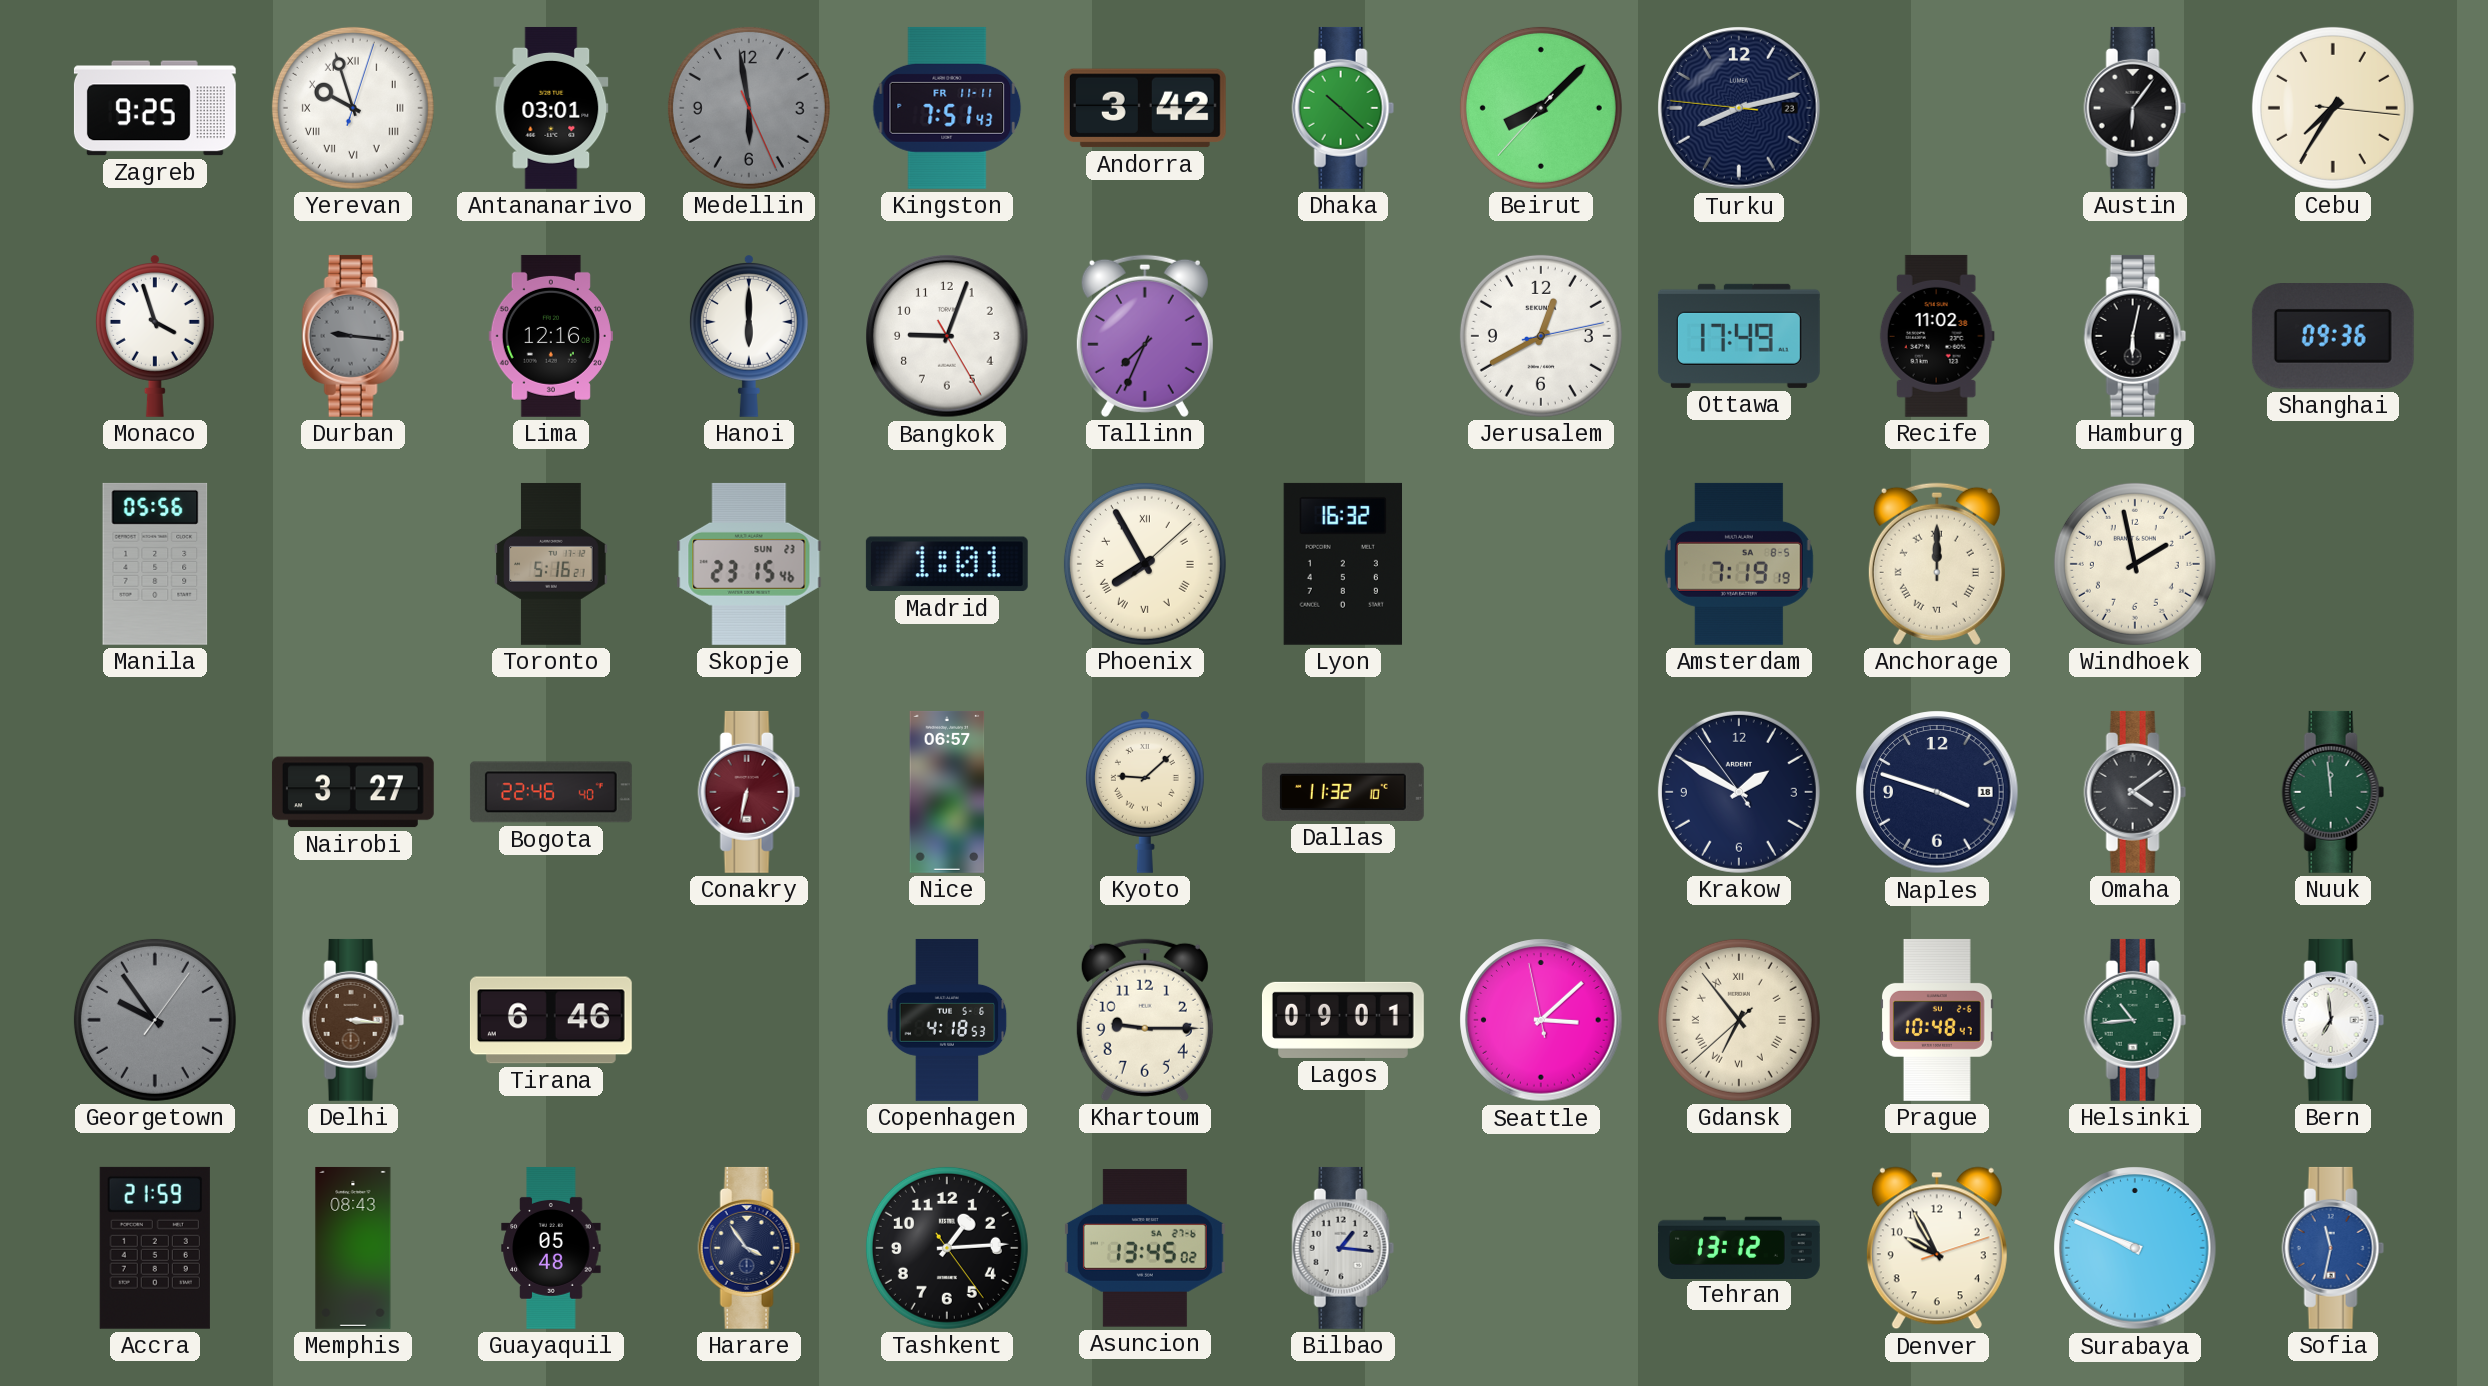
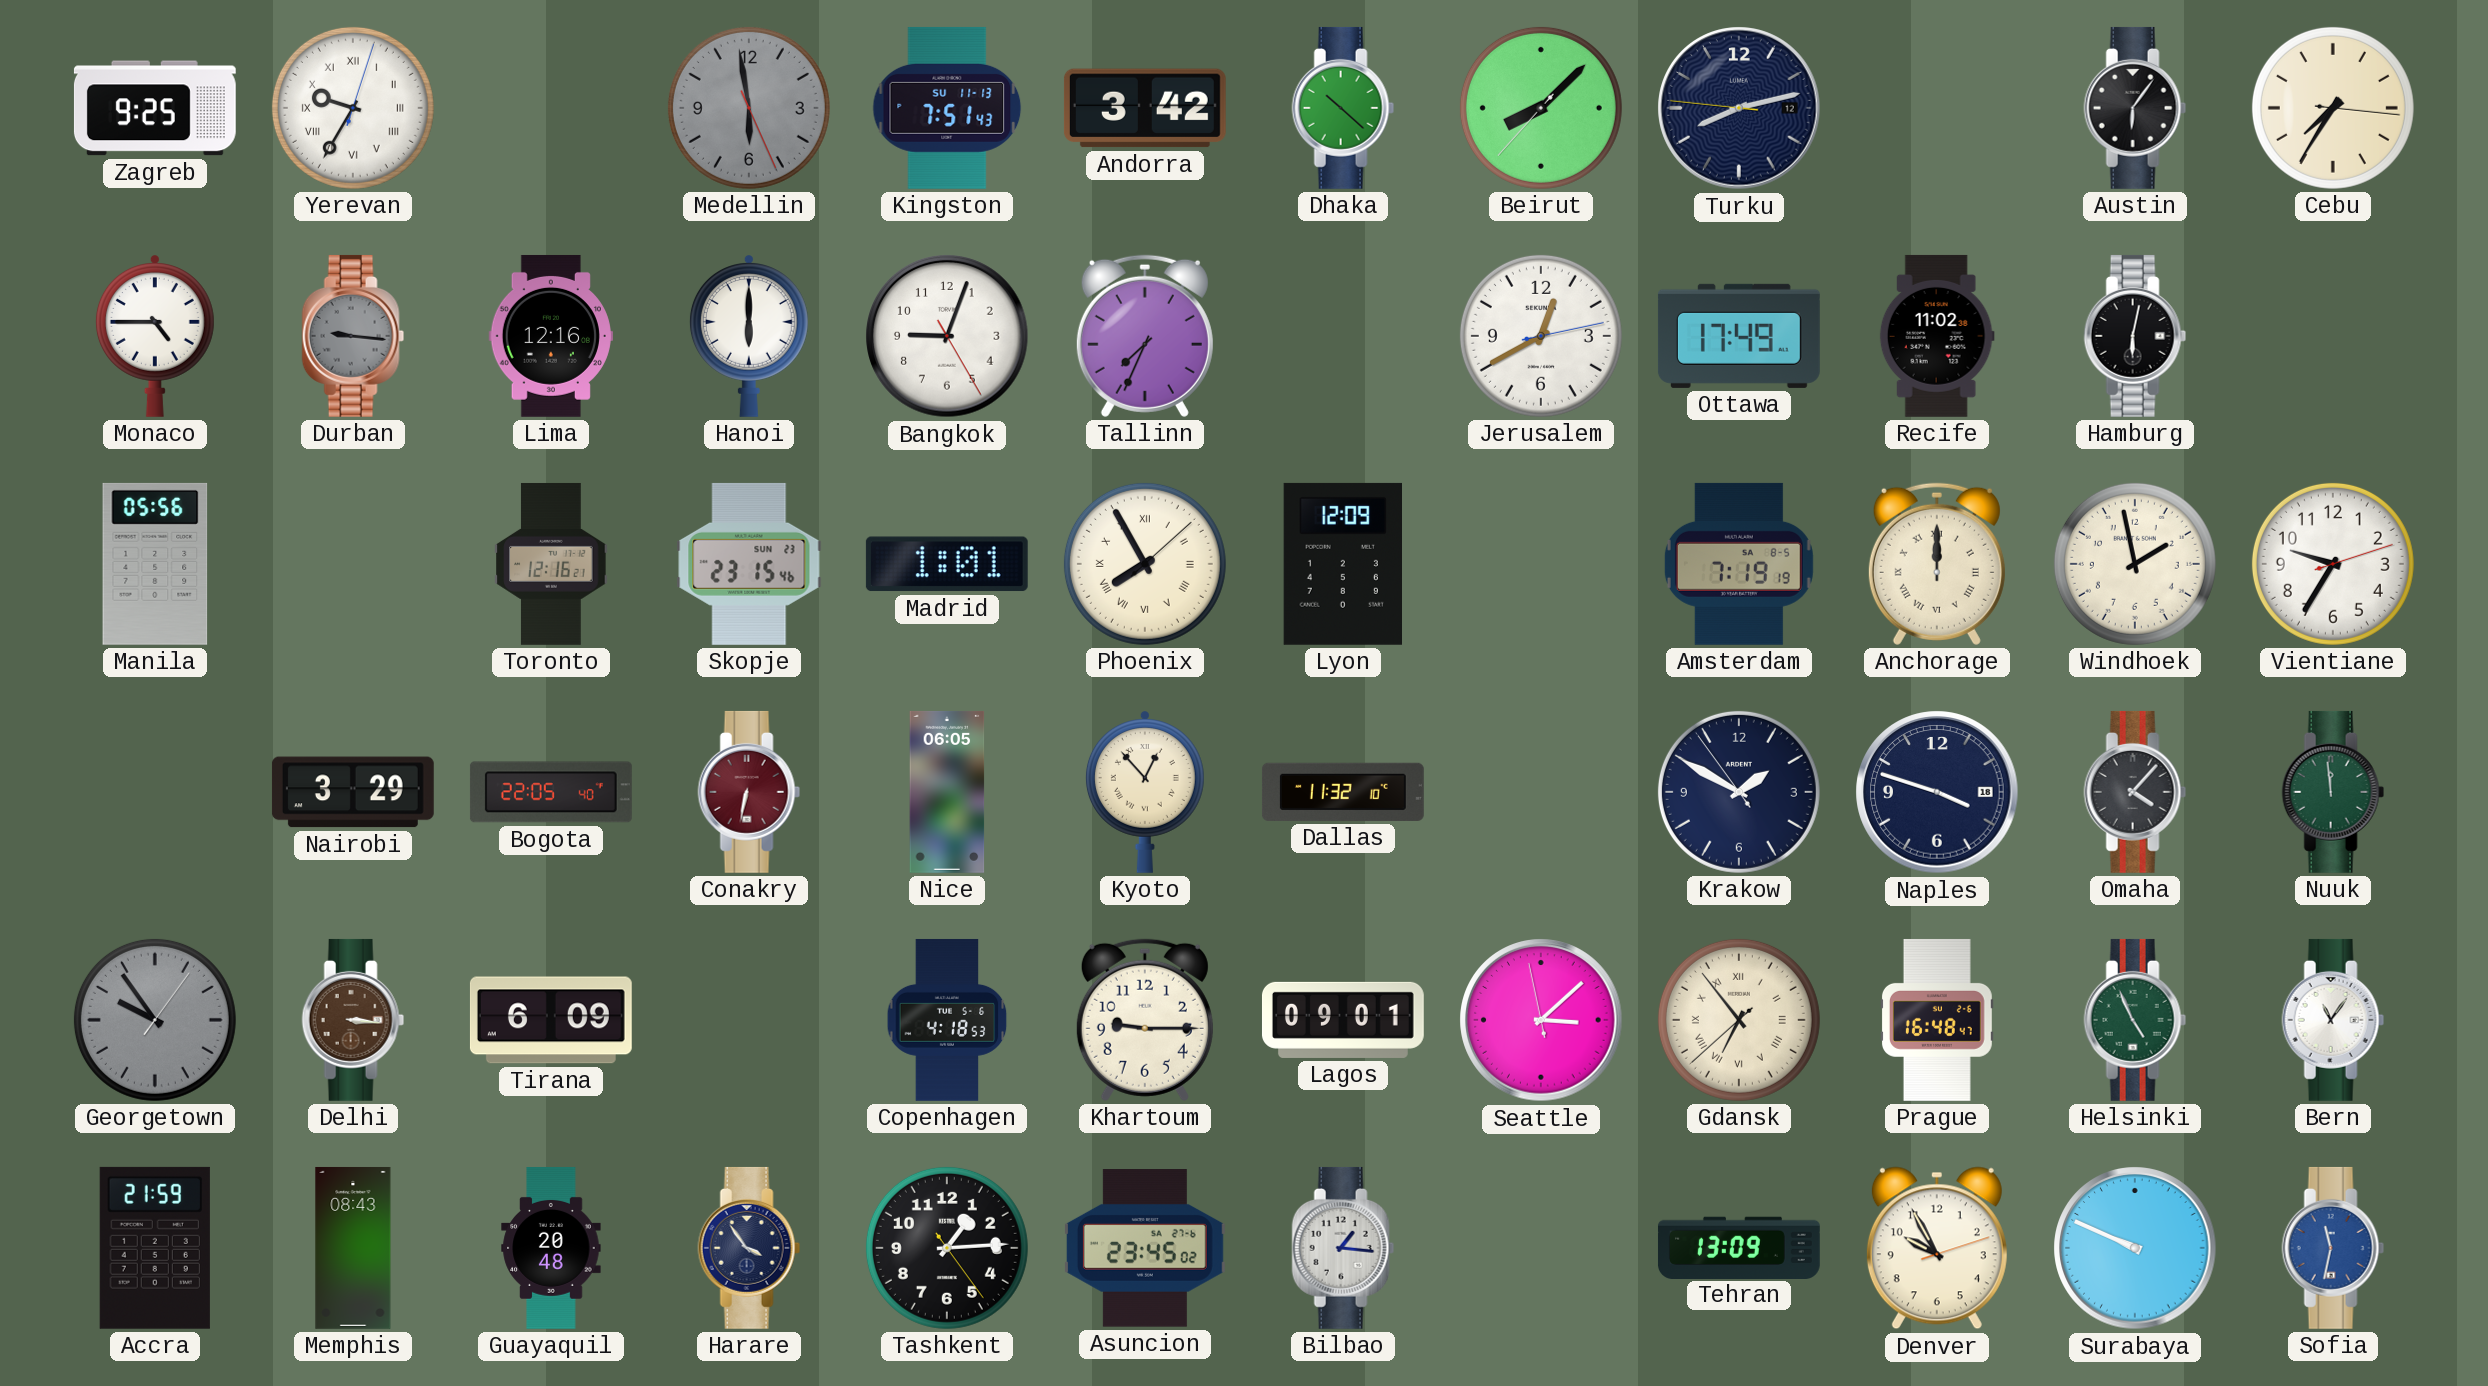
Yerevan: 9:57 -> 9:35 (353, 108)
Antananarivo: 03:01 -> none (551, 108)
Kingston date: FR 11-11 -> SU 11-13 (947, 108)
Turku date: 23 -> 12 (1739, 108)
Monaco: 3:57 -> 4:45 (155, 336)
Shanghai: 09:36 -> none (2333, 337)
Toronto: 5:16 -> 12:16 (551, 564)
Lyon: 16:32 -> 12:09 (1342, 564)
Vientiane: none -> 9:35 (2333, 564)
Nairobi: 3:27 -> 3:29 (353, 792)
Bogota: 22:46 -> 22:05 (551, 792)
Nice: 06:57 -> 06:05 (947, 792)
Kyoto: 9:08 -> 12:53 (1145, 792)
Omaha: 4:09 -> 4:07 (2135, 792)
Tirana: 6:46 -> 6:09 (551, 1020)
Prague: 10:48 -> 16:48 (1937, 1020)
Helsinki: 10:44 -> 4:56 (2135, 1020)
Bern: 6:59 -> 11:06 (2333, 1020)
Guayaquil: 05:48 -> 20:48 (551, 1248)
Asuncion: 13:45 -> 23:45 (1145, 1248)
Tehran: 13:12 -> 13:09 (1739, 1247)
